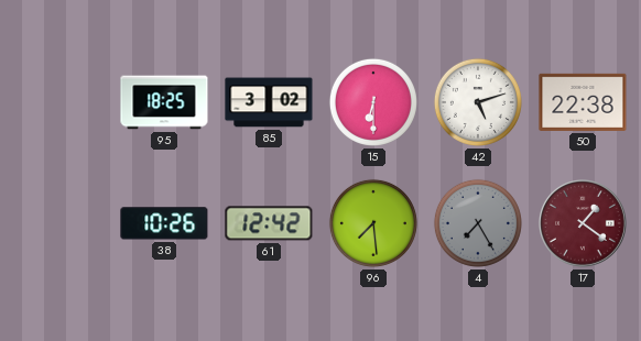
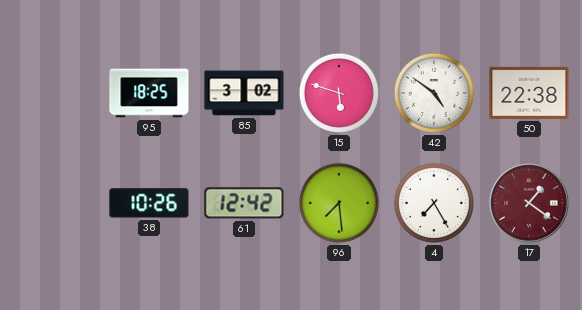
15: 6:30 -> 5:48 (339, 93)
42: 5:12 -> 4:51 (434, 93)
4 dial: grey -> white (434, 203)
